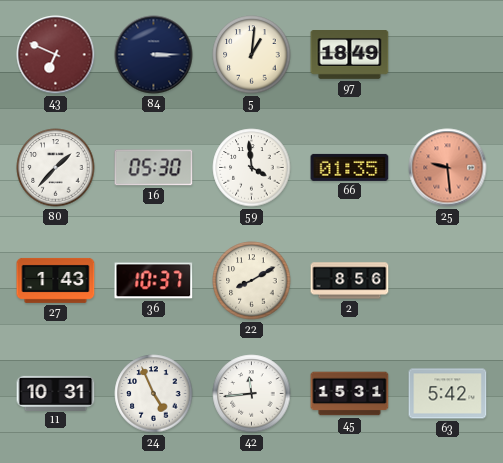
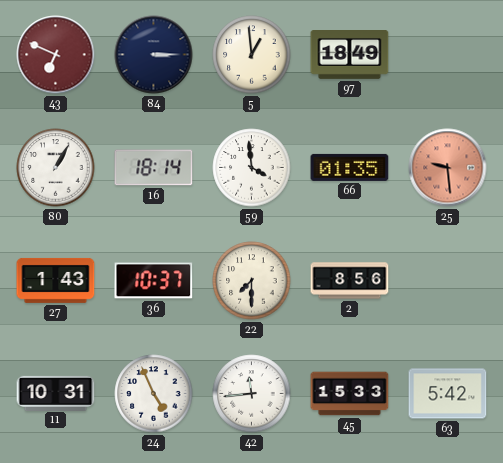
5: 1:01 -> 12:59 (252, 55)
80: 1:37 -> 1:05 (56, 168)
16: 05:30 -> 18:14 (154, 168)
22: 8:10 -> 7:30 (252, 281)
45: 15:31 -> 15:33 (350, 394)
